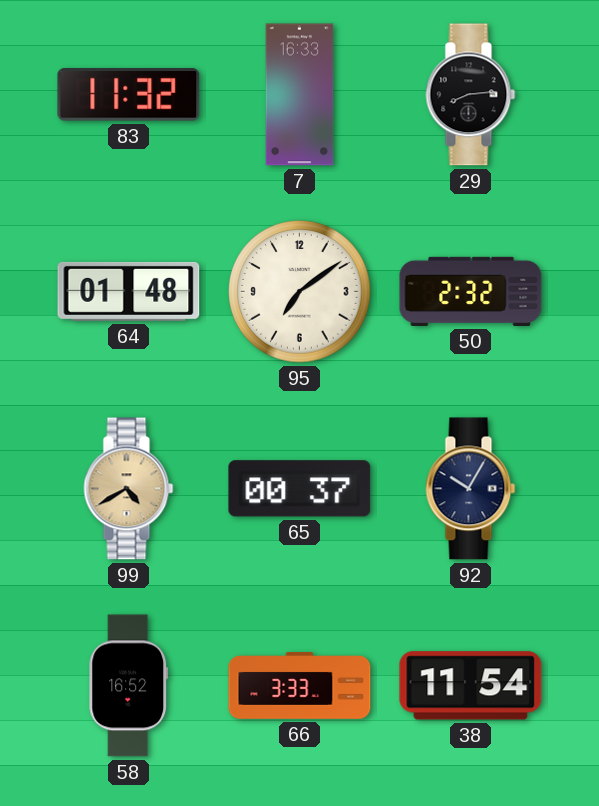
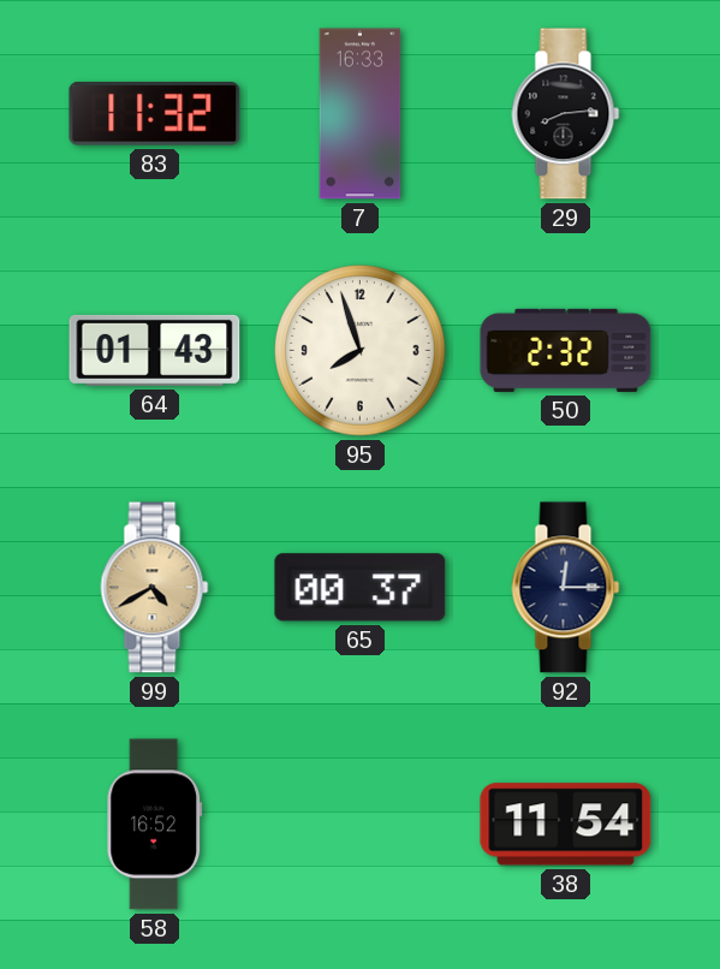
64: 01:48 -> 01:43 (155, 350)
95: 7:09 -> 7:57 (361, 351)
92: 10:05 -> 12:15 (566, 588)
66: 3:33 -> none (300, 686)
